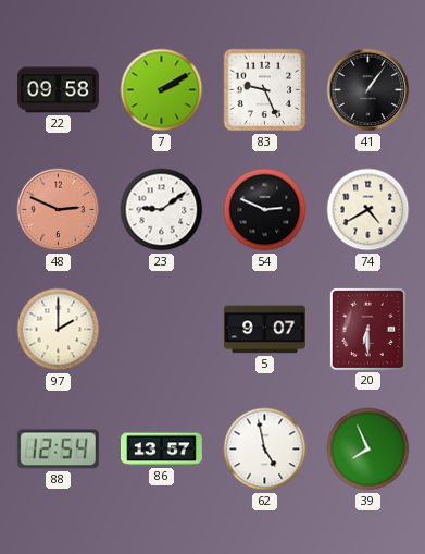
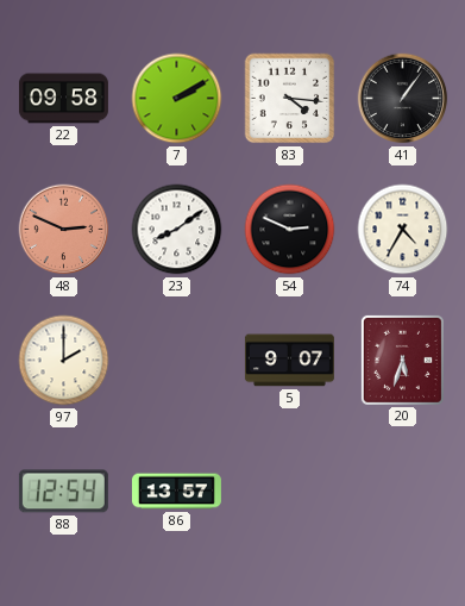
83: 9:26 -> 4:16 (290, 99)
23: 9:09 -> 8:09 (177, 230)
74: 4:40 -> 4:35 (403, 230)
20: 6:30 -> 5:33 (402, 360)
62: 4:58 -> none (265, 450)
39: 7:56 -> none (368, 450)
